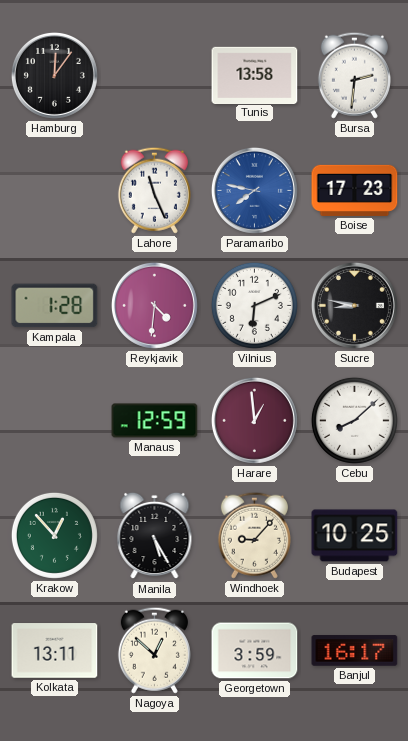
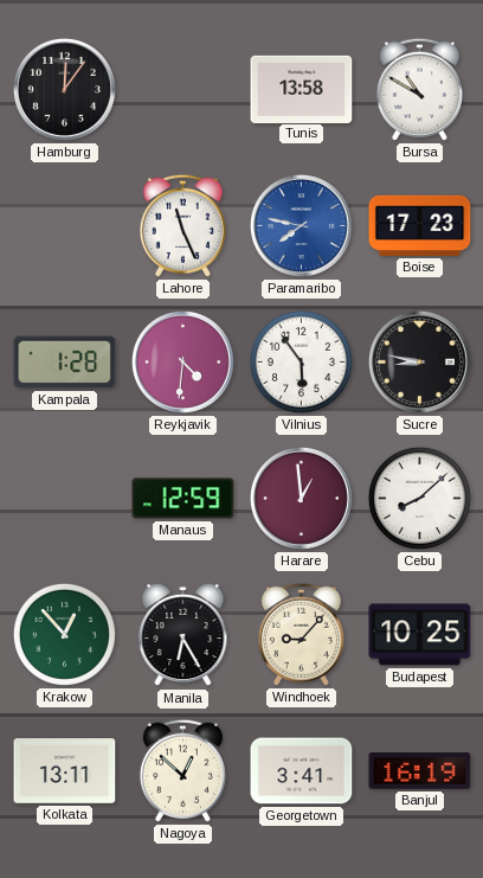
Bursa: 2:31 -> 10:50 (419, 89)
Vilnius: 6:11 -> 5:54 (301, 361)
Manila: 5:25 -> 6:25 (183, 635)
Georgetown: 3:59 -> 3:41 (302, 771)
Banjul: 16:17 -> 16:19 (420, 771)
